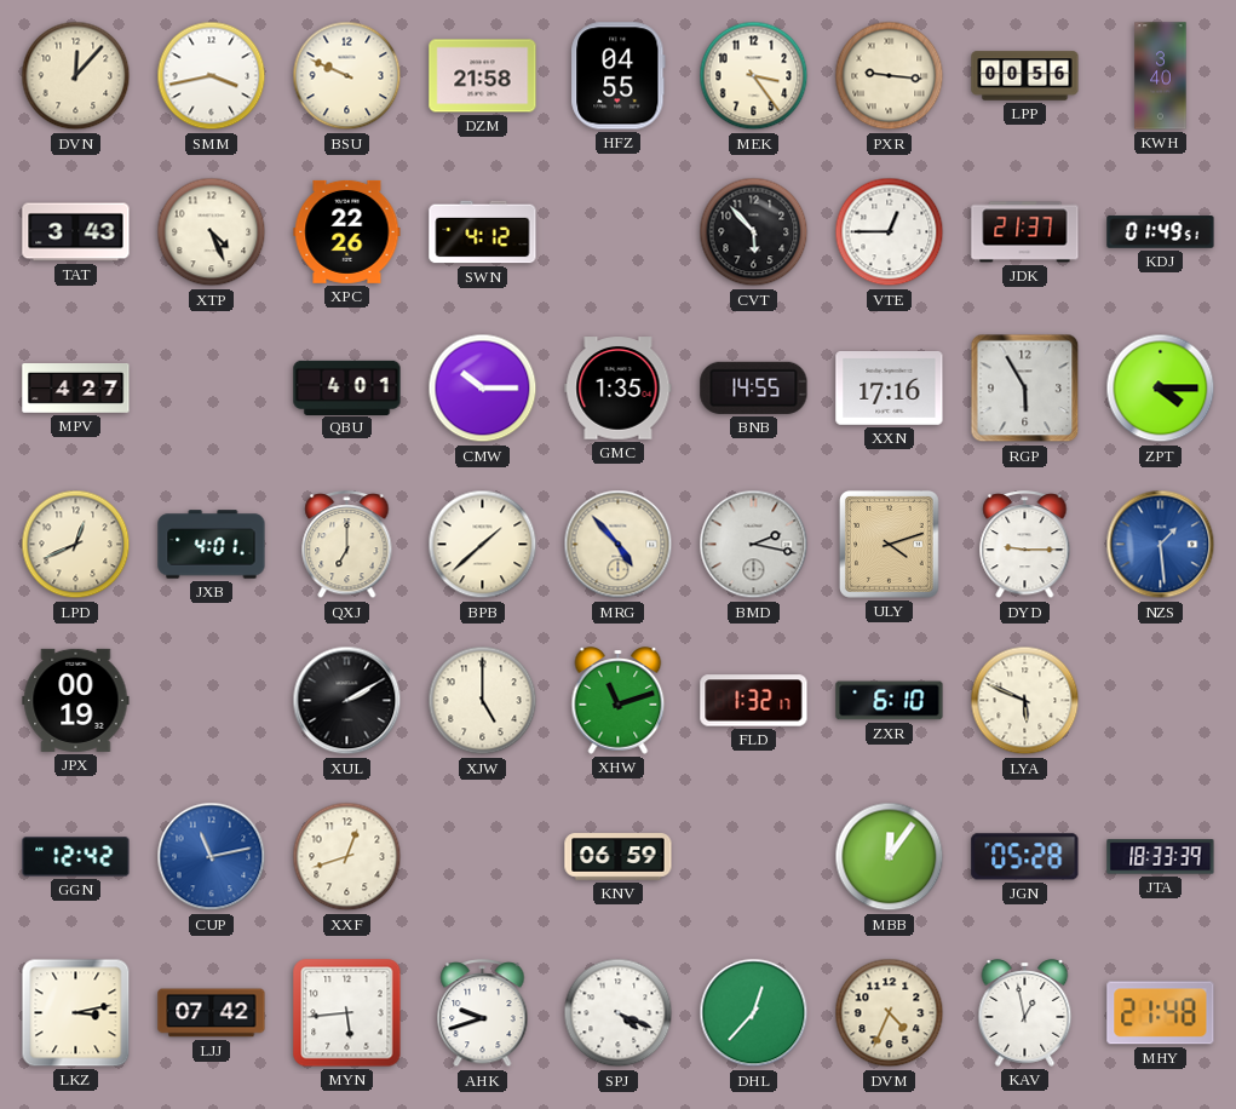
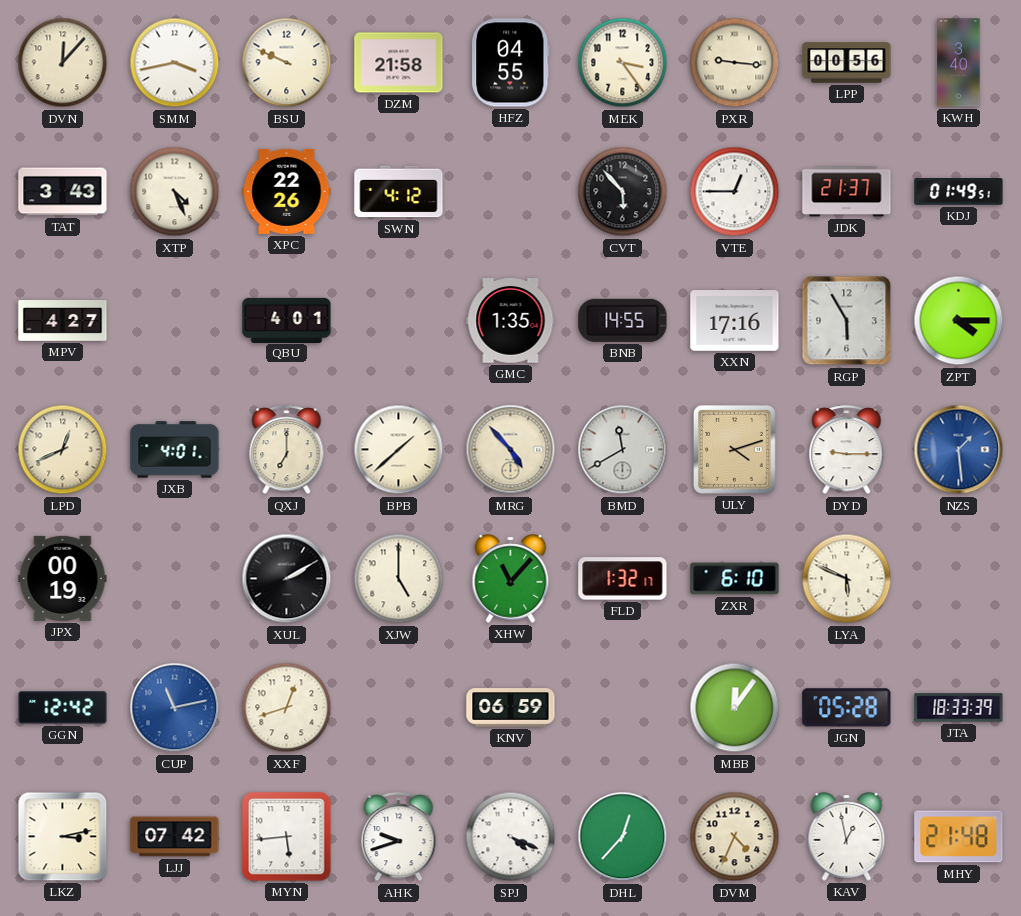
CMW: 10:15 -> none (483, 389)
BMD: 2:17 -> 11:40 (623, 450)
XHW: 11:12 -> 11:07 (511, 579)
